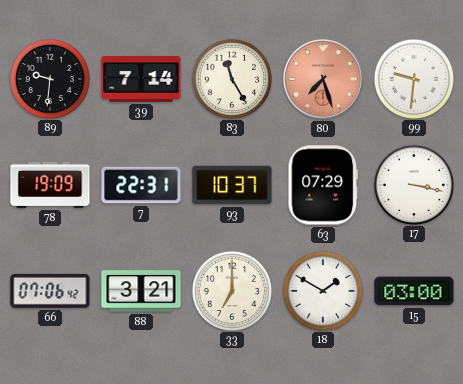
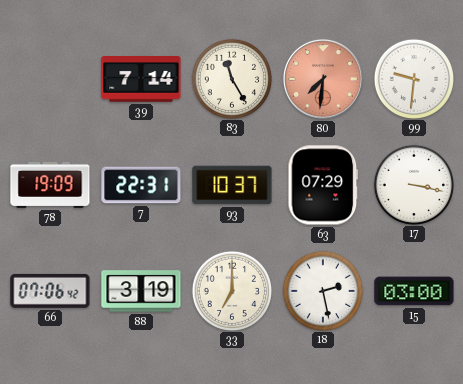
89: 9:31 -> none (49, 78)
80: 7:27 -> 7:31 (323, 79)
88: 3:21 -> 3:19 (141, 291)
18: 1:50 -> 2:28 (322, 290)
